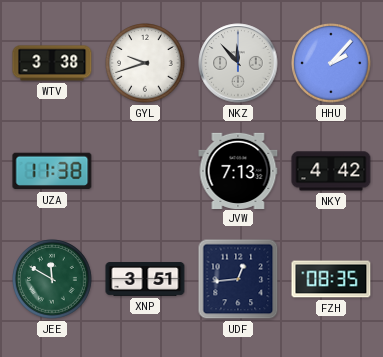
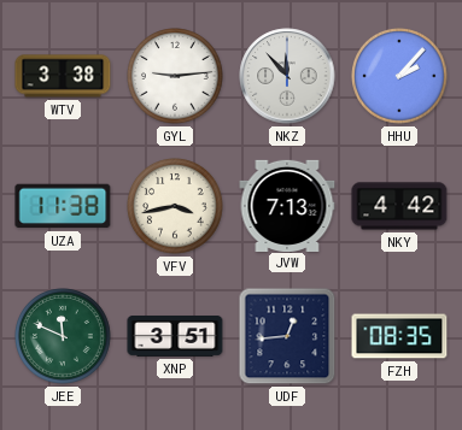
GYL: 9:42 -> 9:14 (175, 76)
VFV: none -> 3:43 (175, 206)
JEE: 11:50 -> 11:49 (63, 336)
